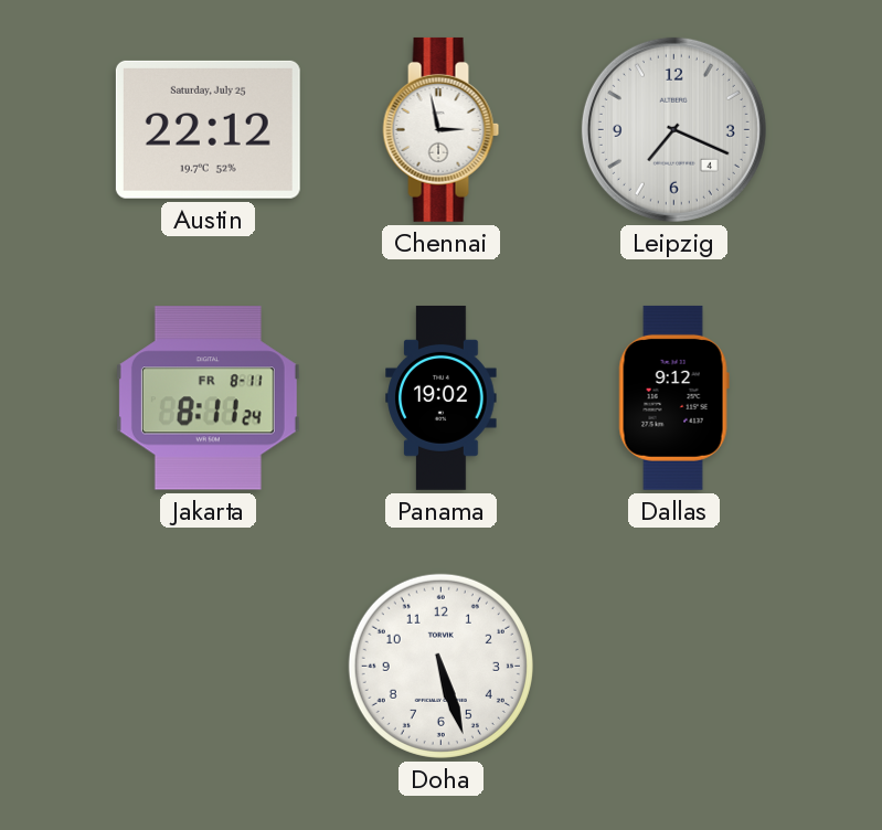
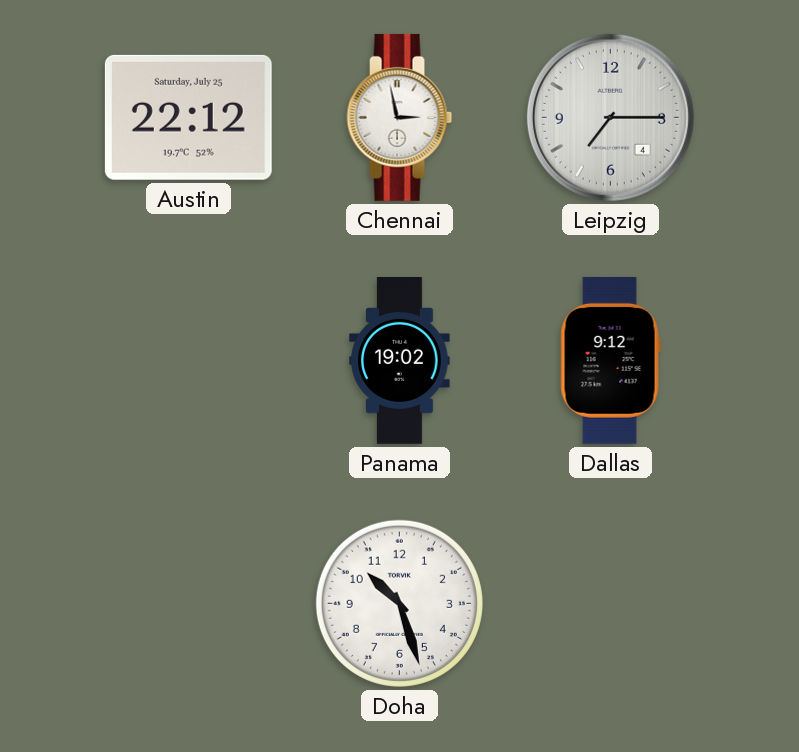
Leipzig: 7:19 -> 7:15 (610, 117)
Jakarta: 8:11 -> none (208, 398)
Doha: 5:27 -> 10:27 (399, 603)
